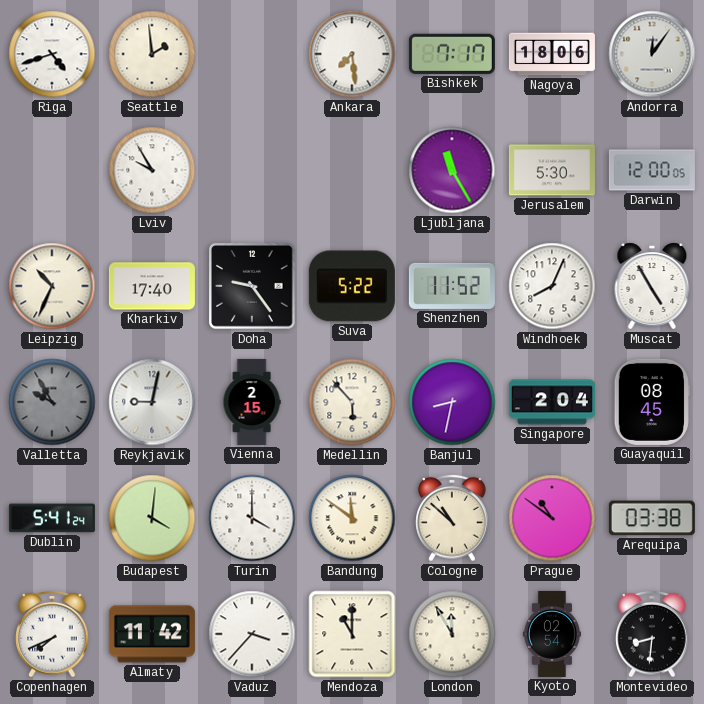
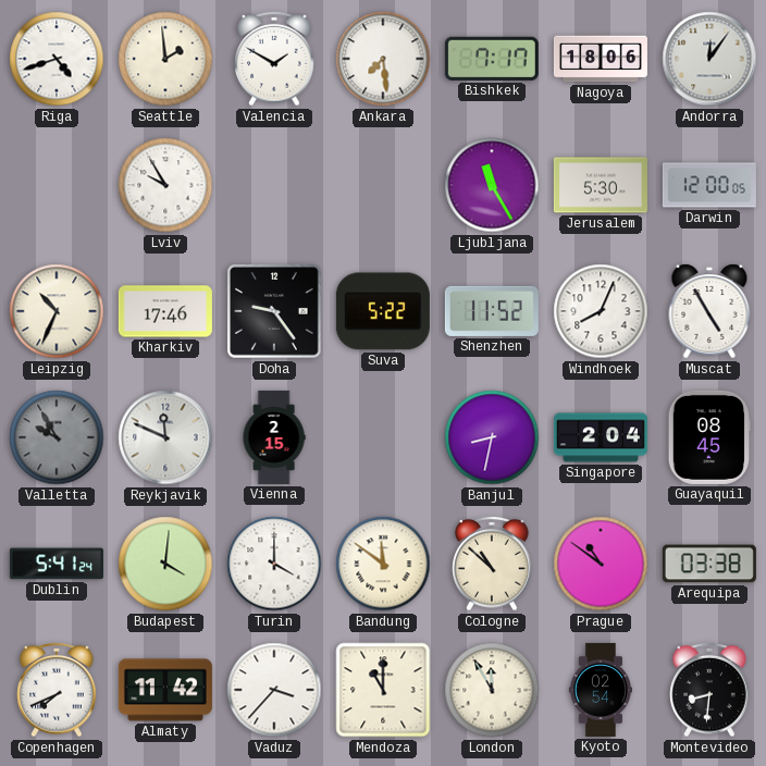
Valencia: none -> 1:50 (274, 59)
Kharkiv: 17:40 -> 17:46 (165, 311)
Reykjavik: 9:02 -> 11:49 (165, 437)
Medellin: 5:53 -> none (352, 402)
